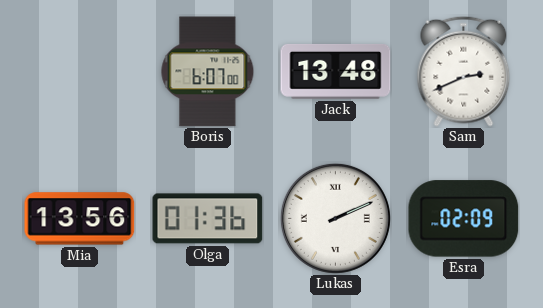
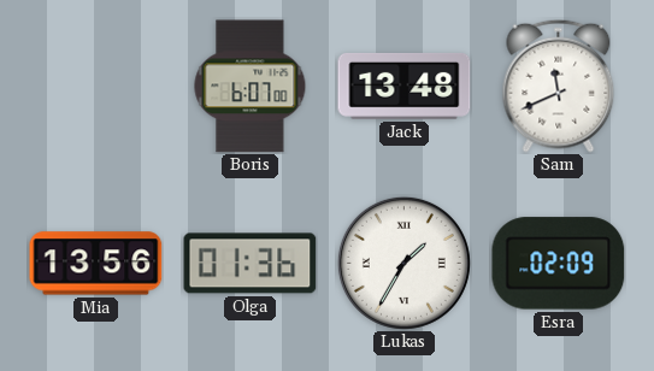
Sam: 2:41 -> 11:41 (559, 86)
Lukas: 2:11 -> 1:35 (403, 263)
